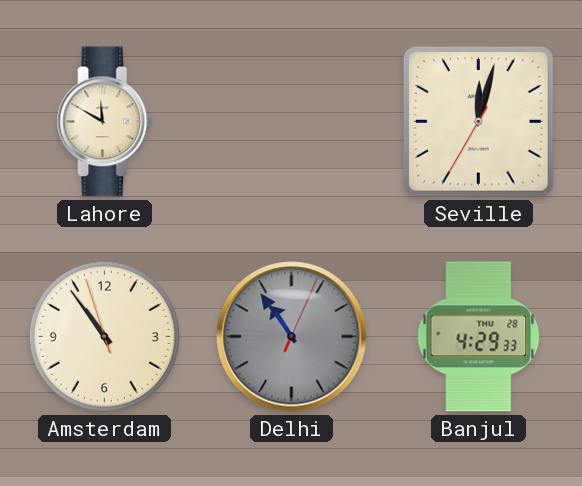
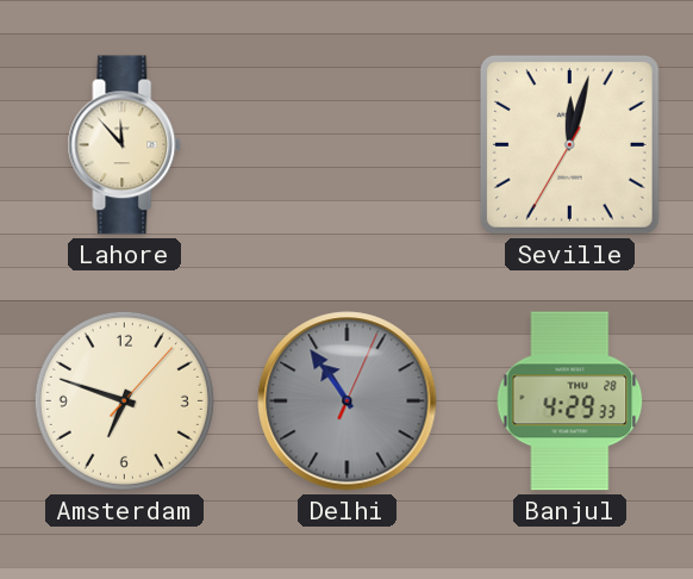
Lahore: 11:50 -> 11:53 (125, 145)
Amsterdam: 10:53 -> 6:48 (124, 400)
